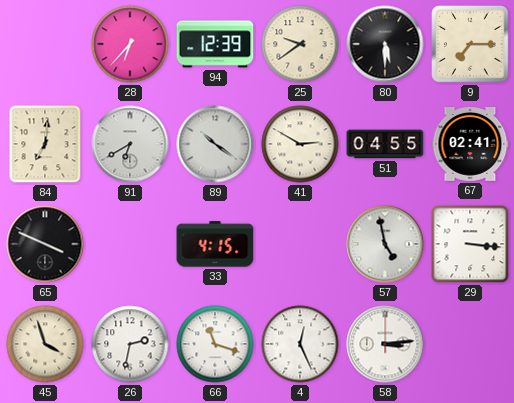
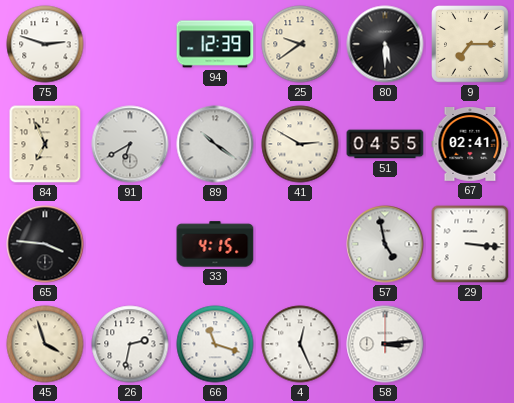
75: none -> 2:48 (45, 44)
28: 6:37 -> none (130, 44)
84: 7:01 -> 6:56 (45, 144)
65: 3:49 -> 3:46 (45, 244)
